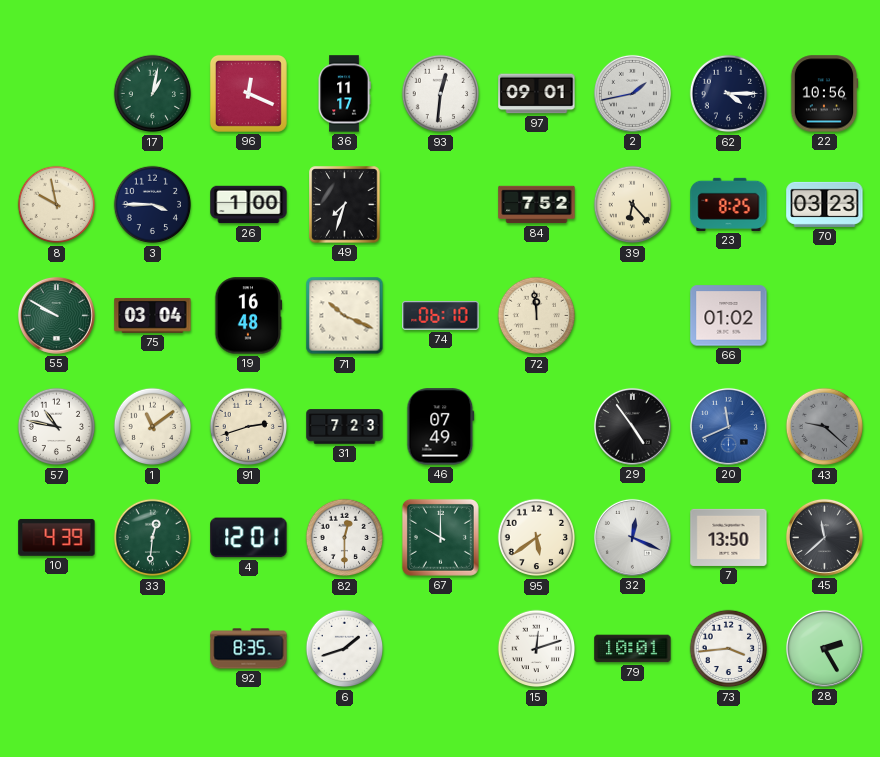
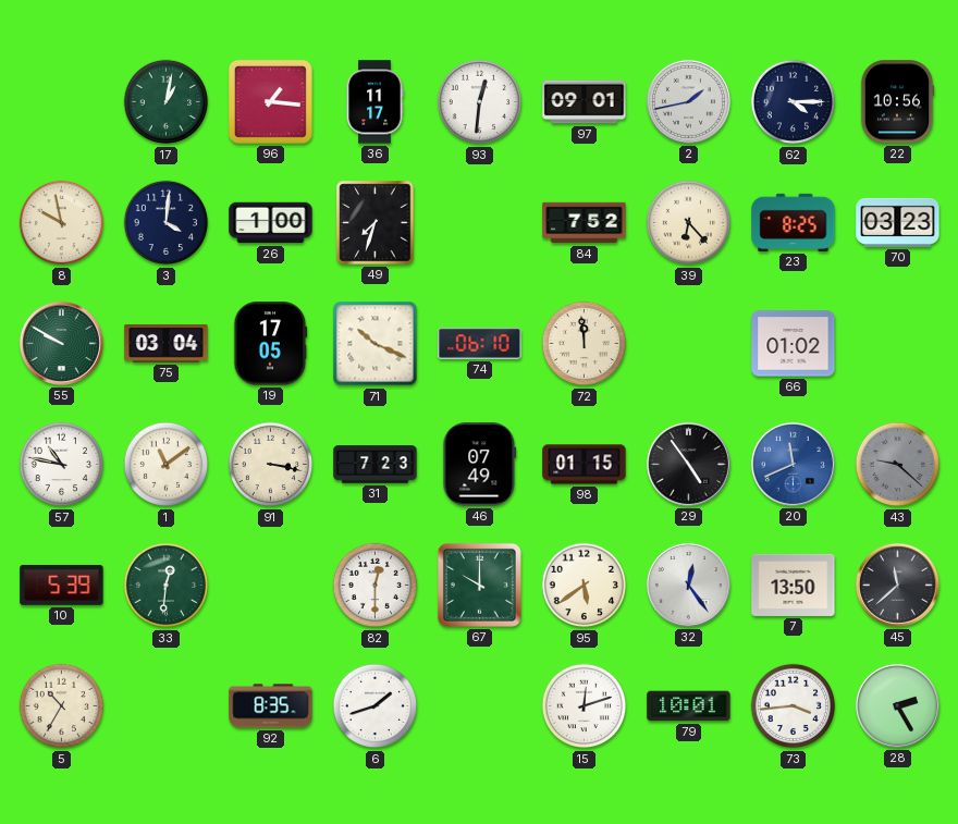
96: 12:19 -> 1:16 (270, 101)
3: 3:45 -> 4:01 (167, 223)
19: 16:48 -> 17:05 (271, 344)
91: 2:42 -> 3:17 (271, 465)
98: none -> 01:15 (585, 465)
10: 4:39 -> 5:39 (62, 586)
4: 12:01 -> none (249, 538)
32: 12:19 -> 12:24 (688, 585)
5: none -> 10:35 (62, 706)
